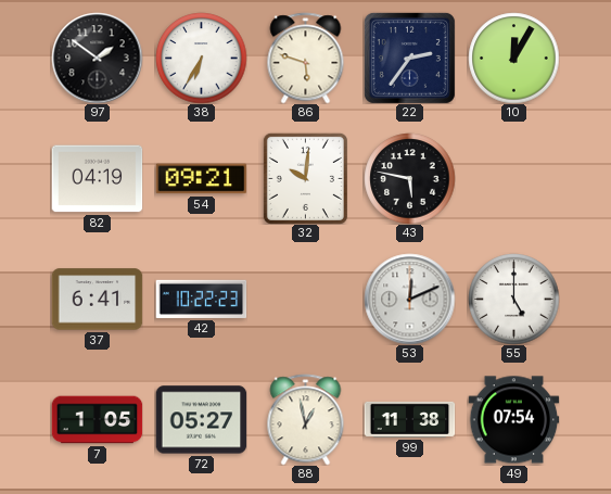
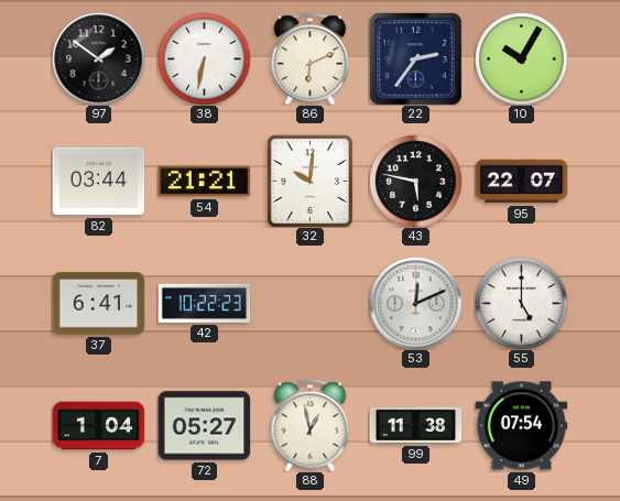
38: 6:35 -> 6:32 (204, 58)
86: 5:48 -> 6:11 (311, 58)
10: 12:05 -> 10:05 (521, 58)
82: 04:19 -> 03:44 (98, 182)
54: 09:21 -> 21:21 (204, 182)
95: none -> 22:07 (521, 182)
7: 1:05 -> 1:04 (98, 426)
